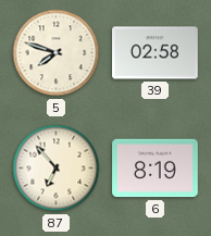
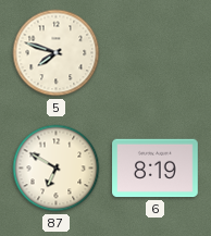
39: 02:58 -> none (156, 53)
87: 6:53 -> 6:50 (57, 169)
